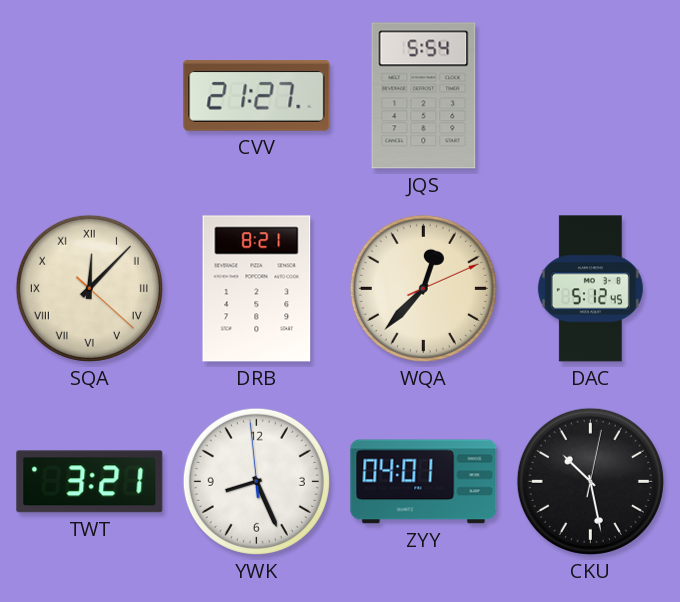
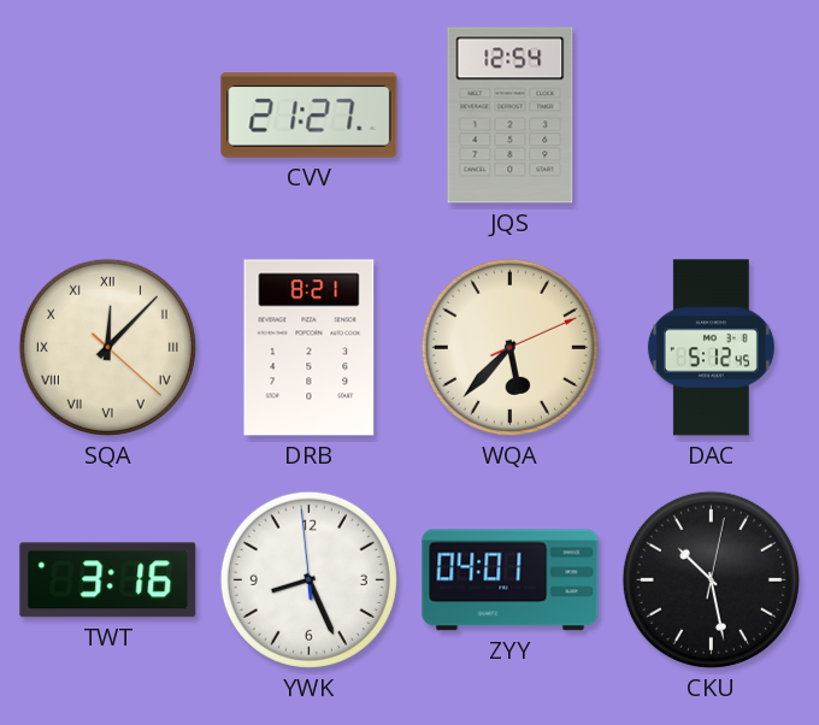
JQS: 5:54 -> 12:54 (511, 116)
WQA: 12:37 -> 5:37 (509, 347)
TWT: 3:21 -> 3:16 (108, 580)
